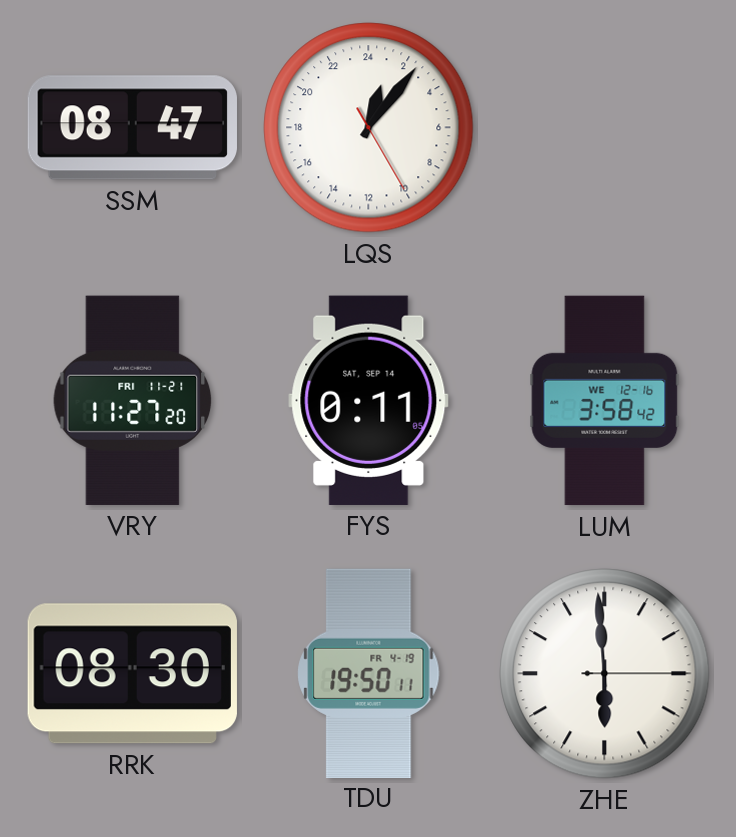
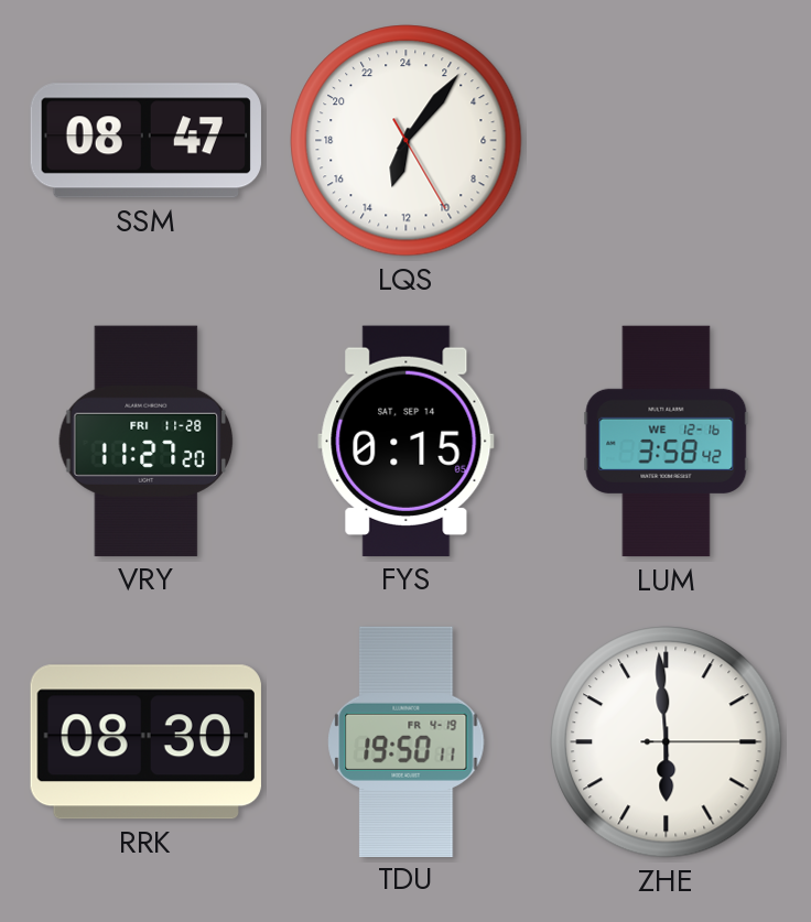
LQS: 1:06 -> 13:06 (407, 141)
VRY date: FRI 11-21 -> FRI 11-28 (147, 441)
FYS: 0:11 -> 0:15 (407, 441)
